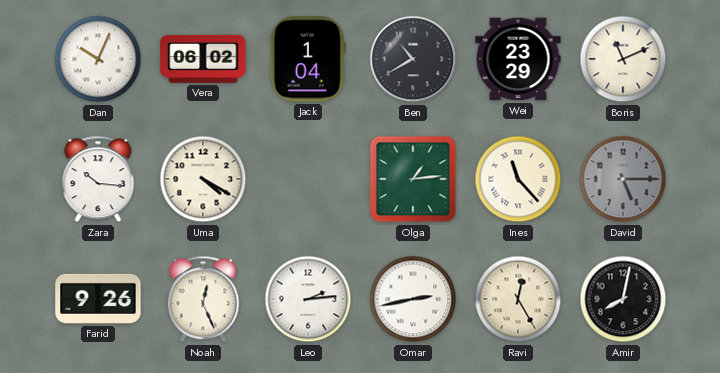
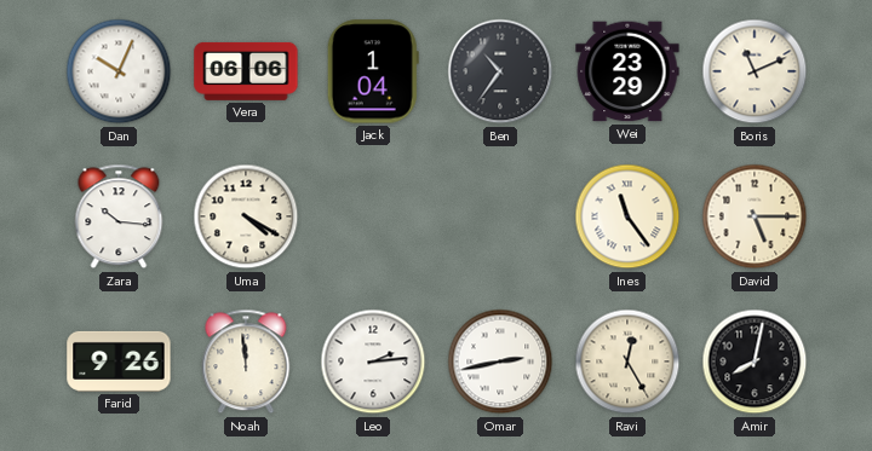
Vera: 06:02 -> 06:06 (246, 71)
Ben: 10:40 -> 10:36 (500, 71)
Olga: 1:14 -> none (413, 179)
Ines: 11:23 -> 11:24 (627, 216)
David dial: grey -> cream (755, 216)
Noah: 12:26 -> 11:59 (246, 362)
